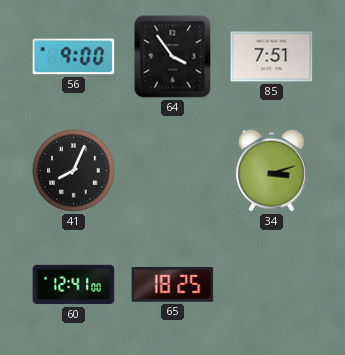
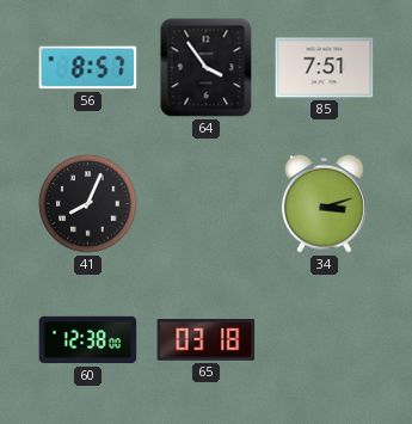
56: 9:00 -> 8:57 (88, 68)
60: 12:41 -> 12:38 (88, 340)
65: 18:25 -> 03:18 (207, 340)
